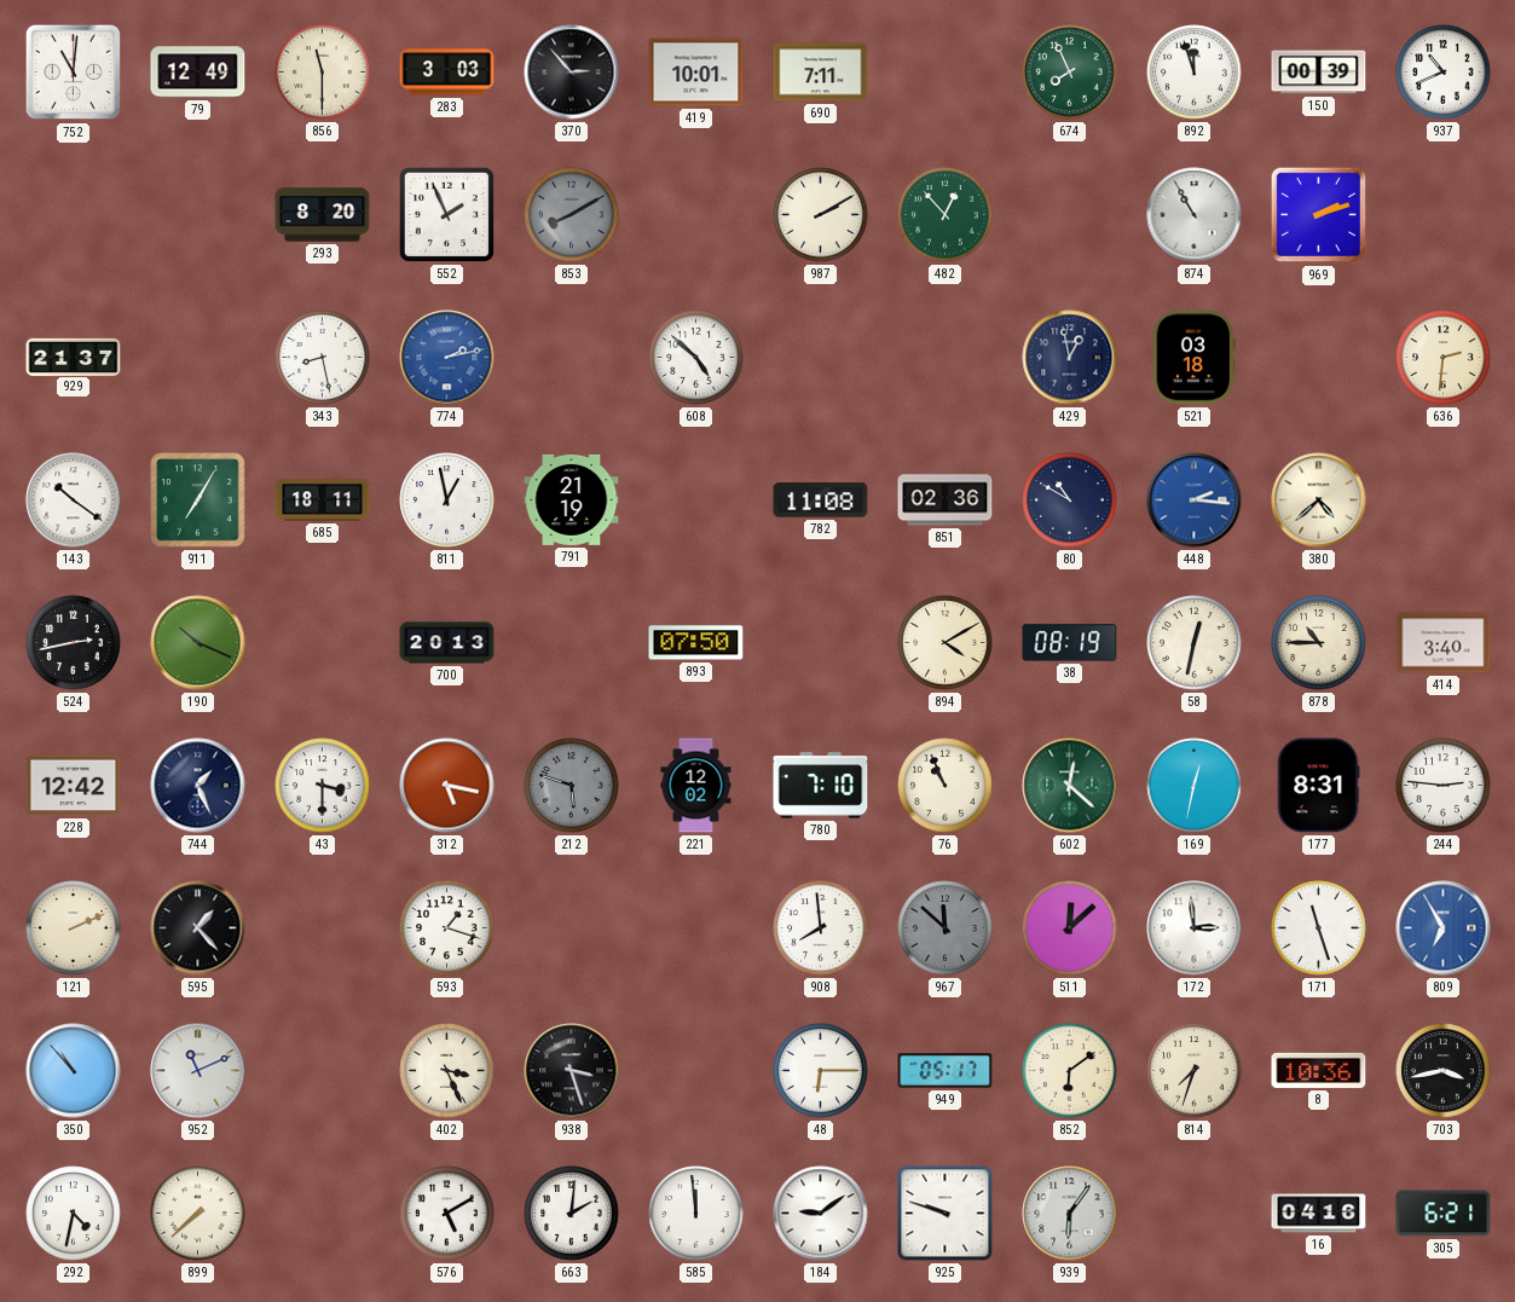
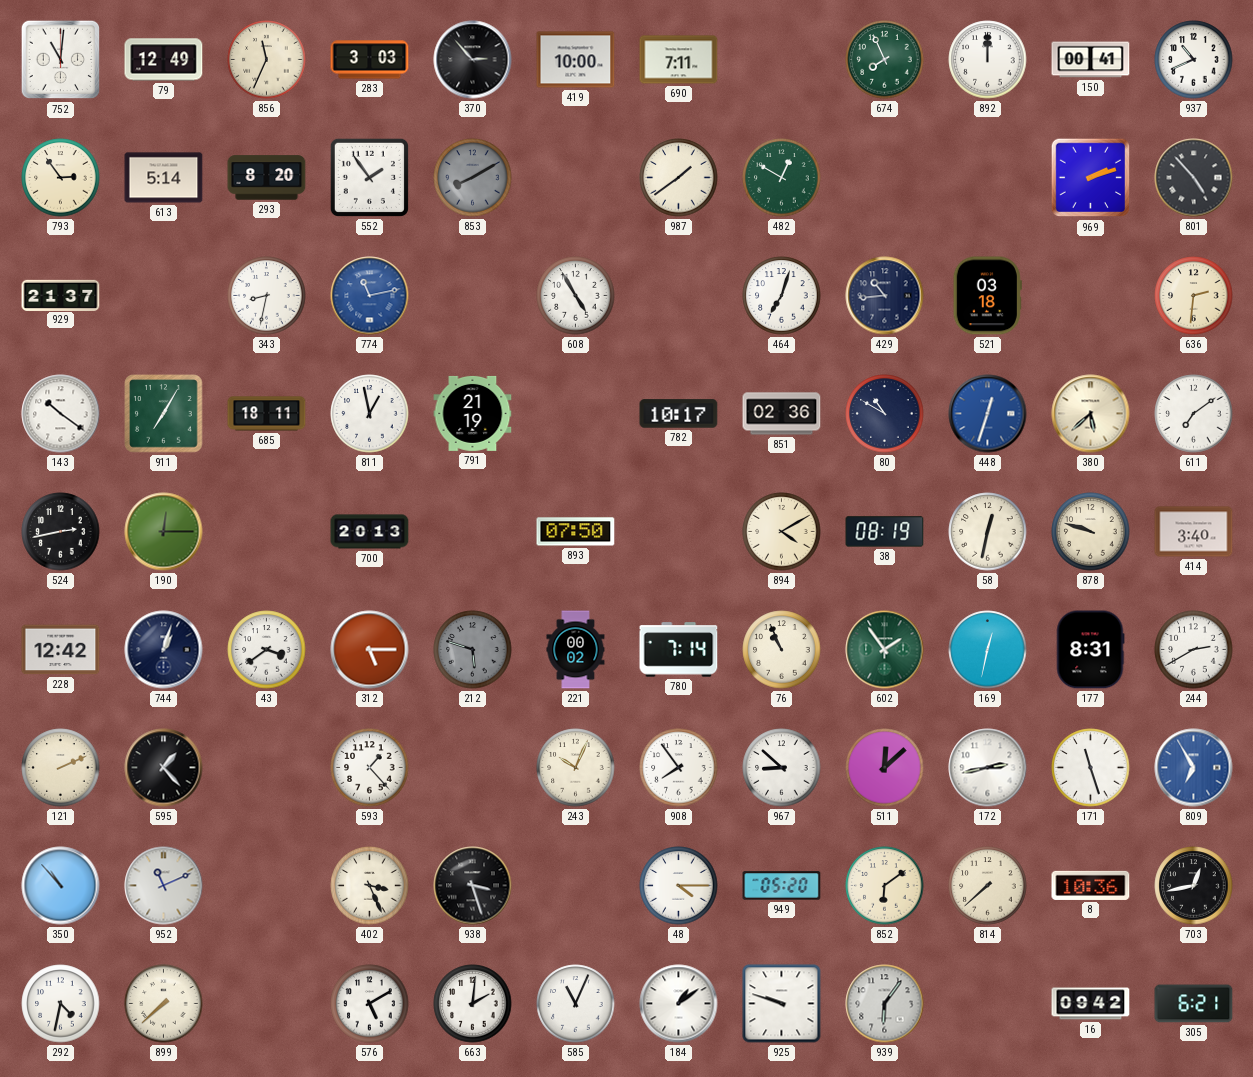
856: 11:30 -> 11:34 (267, 60)
419: 10:01 -> 10:00 (576, 60)
892: 11:57 -> 12:00 (988, 60)
150: 00:39 -> 00:41 (1091, 60)
793: none -> 2:54 (61, 178)
613: none -> 5:14 (164, 178)
552: 1:56 -> 1:54 (369, 177)
987: 2:10 -> 1:39 (679, 178)
482: 12:53 -> 12:50 (782, 178)
874: 10:55 -> none (1195, 215)
801: none -> 4:53 (1194, 178)
343: 8:28 -> 8:32 (267, 296)
774: 2:13 -> 11:13 (370, 296)
608: 4:52 -> 4:55 (576, 296)
464: none -> 7:03 (782, 296)
429: 12:58 -> 10:44 (885, 296)
782: 11:08 -> 10:17 (679, 414)
448: 2:16 -> 12:33 (988, 414)
380: 4:38 -> 5:38 (1091, 414)
611: none -> 7:09 (1194, 414)
190: 10:19 -> 12:15 (164, 532)
878: 10:45 -> 9:48 (1091, 532)
744: 1:26 -> 1:03 (164, 650)
43: 3:30 -> 3:39 (267, 650)
312: 5:17 -> 5:15 (370, 650)
221: 12:02 -> 00:02 (576, 650)
780: 7:10 -> 7:14 (679, 650)
602: 12:22 -> 1:54 (885, 650)
244: 2:46 -> 2:40 (1194, 650)
593: 1:18 -> 1:23 (370, 768)
243: none -> 10:04 (576, 768)
908: 7:59 -> 7:54 (679, 768)
967: 11:52 -> 8:52 (782, 768)
967 dial: grey -> white (782, 768)
172: 2:59 -> 2:43 (988, 768)
48: 6:15 -> 4:15 (679, 886)
949: 05:17 -> 05:20 (782, 886)
814: 7:33 -> 7:38 (988, 886)
703: 3:43 -> 12:43 (1194, 886)
585: 11:59 -> 11:04 (576, 1004)
184: 9:09 -> 1:09 (679, 1004)
16: 04:16 -> 09:42 (1091, 1004)
